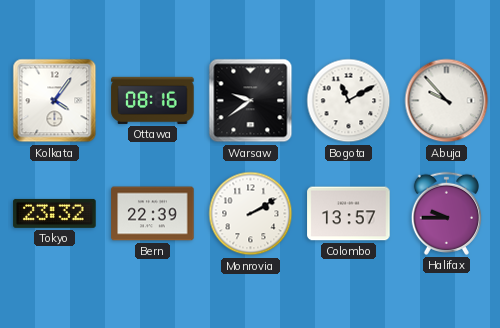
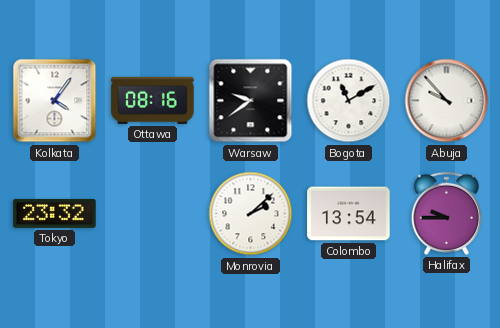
Bern: 22:39 -> none (153, 214)
Monrovia: 2:10 -> 2:08 (251, 214)
Colombo: 13:57 -> 13:54 (349, 214)
